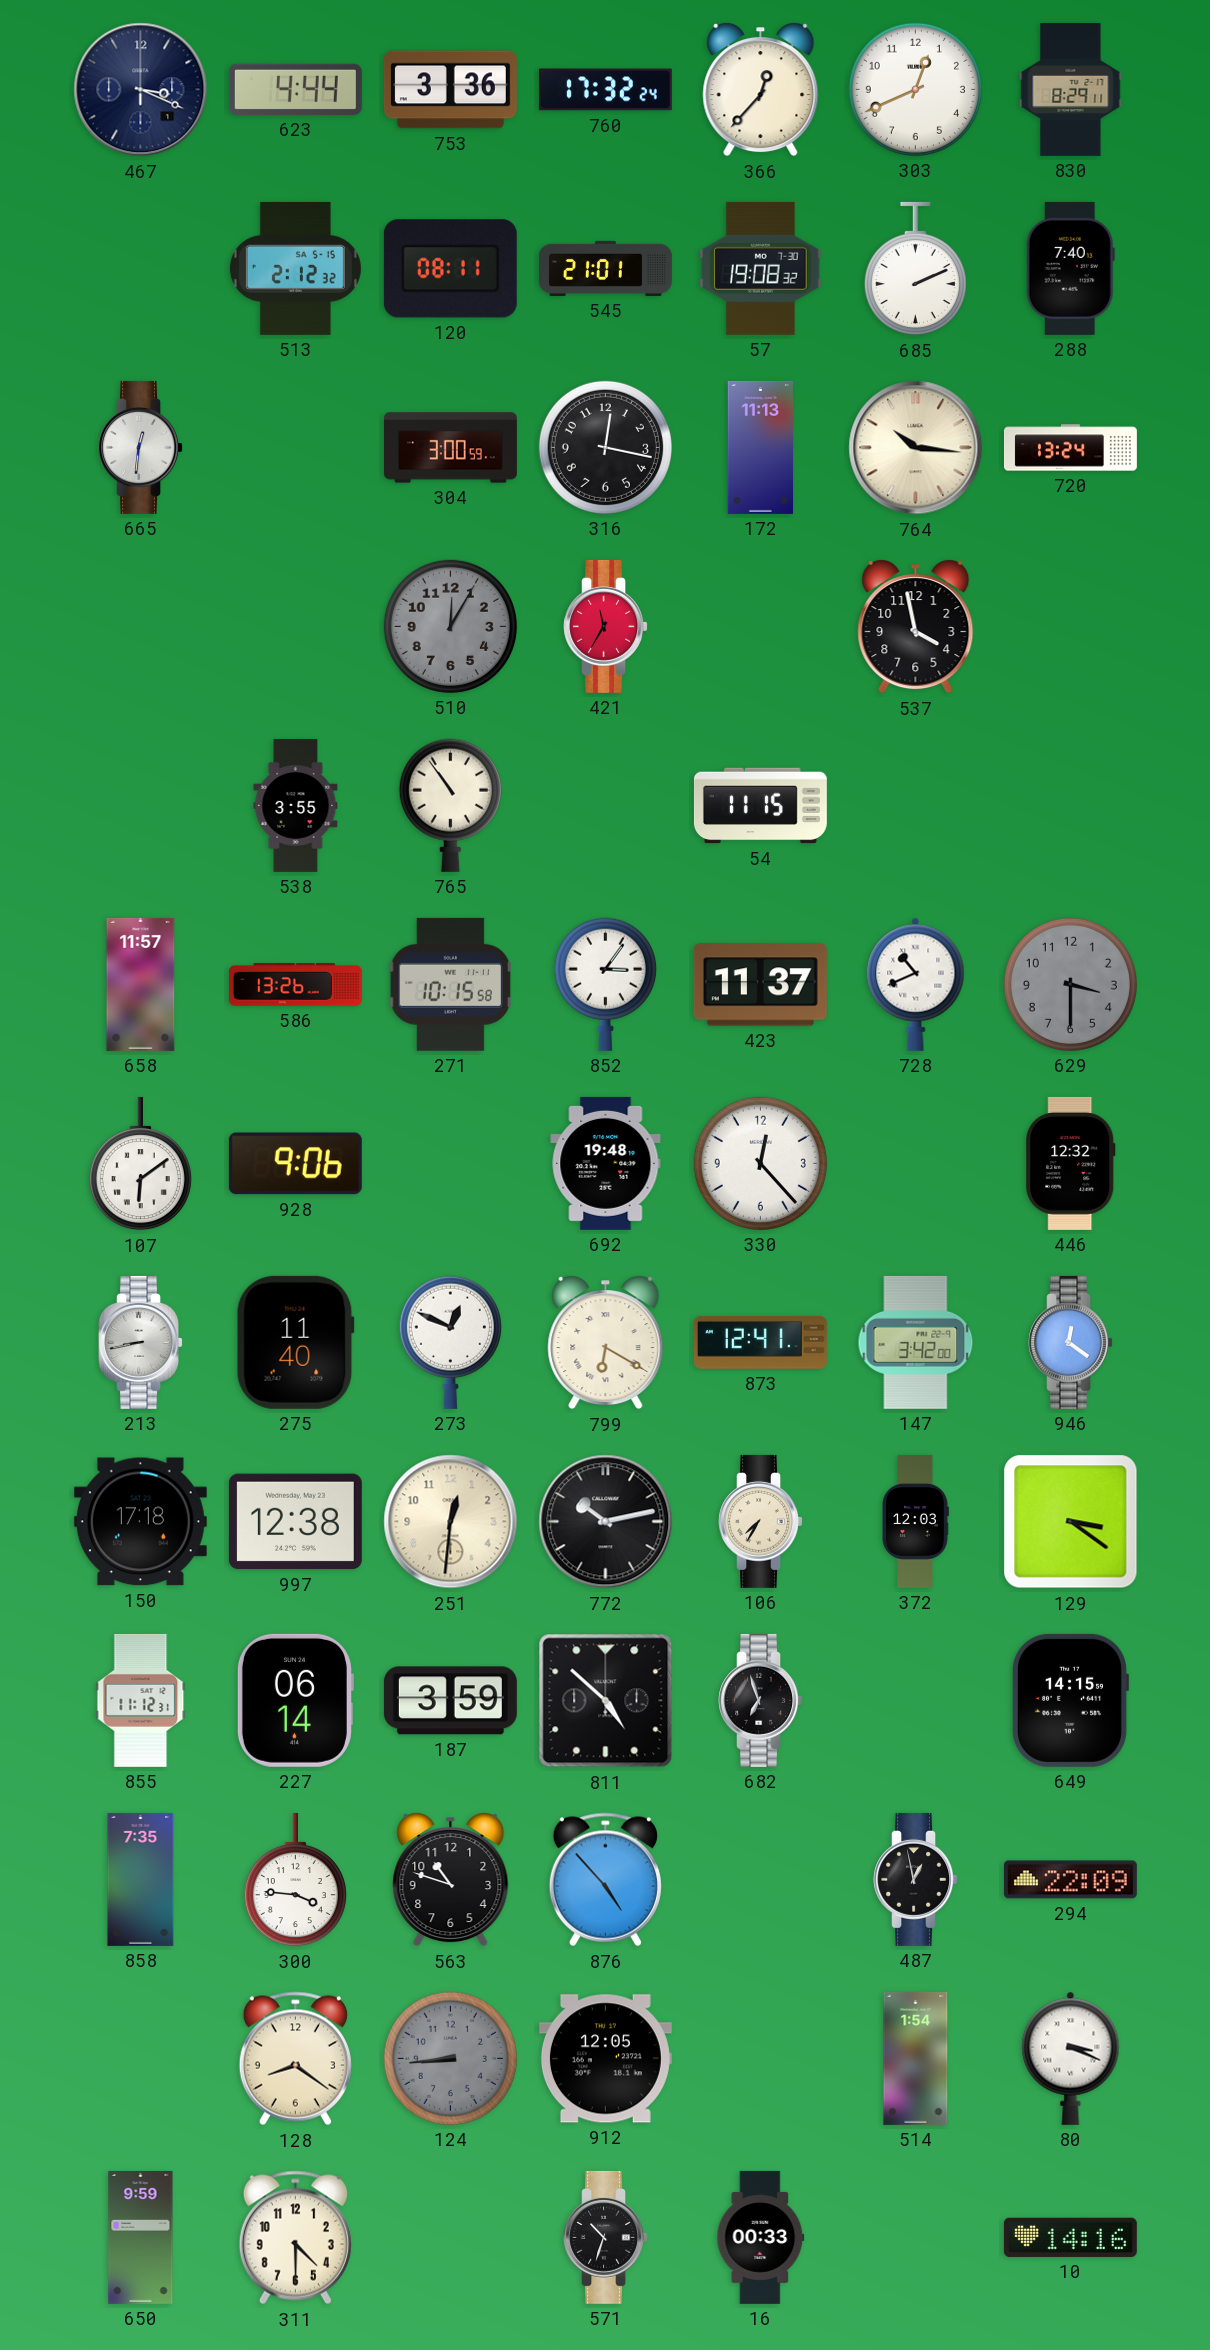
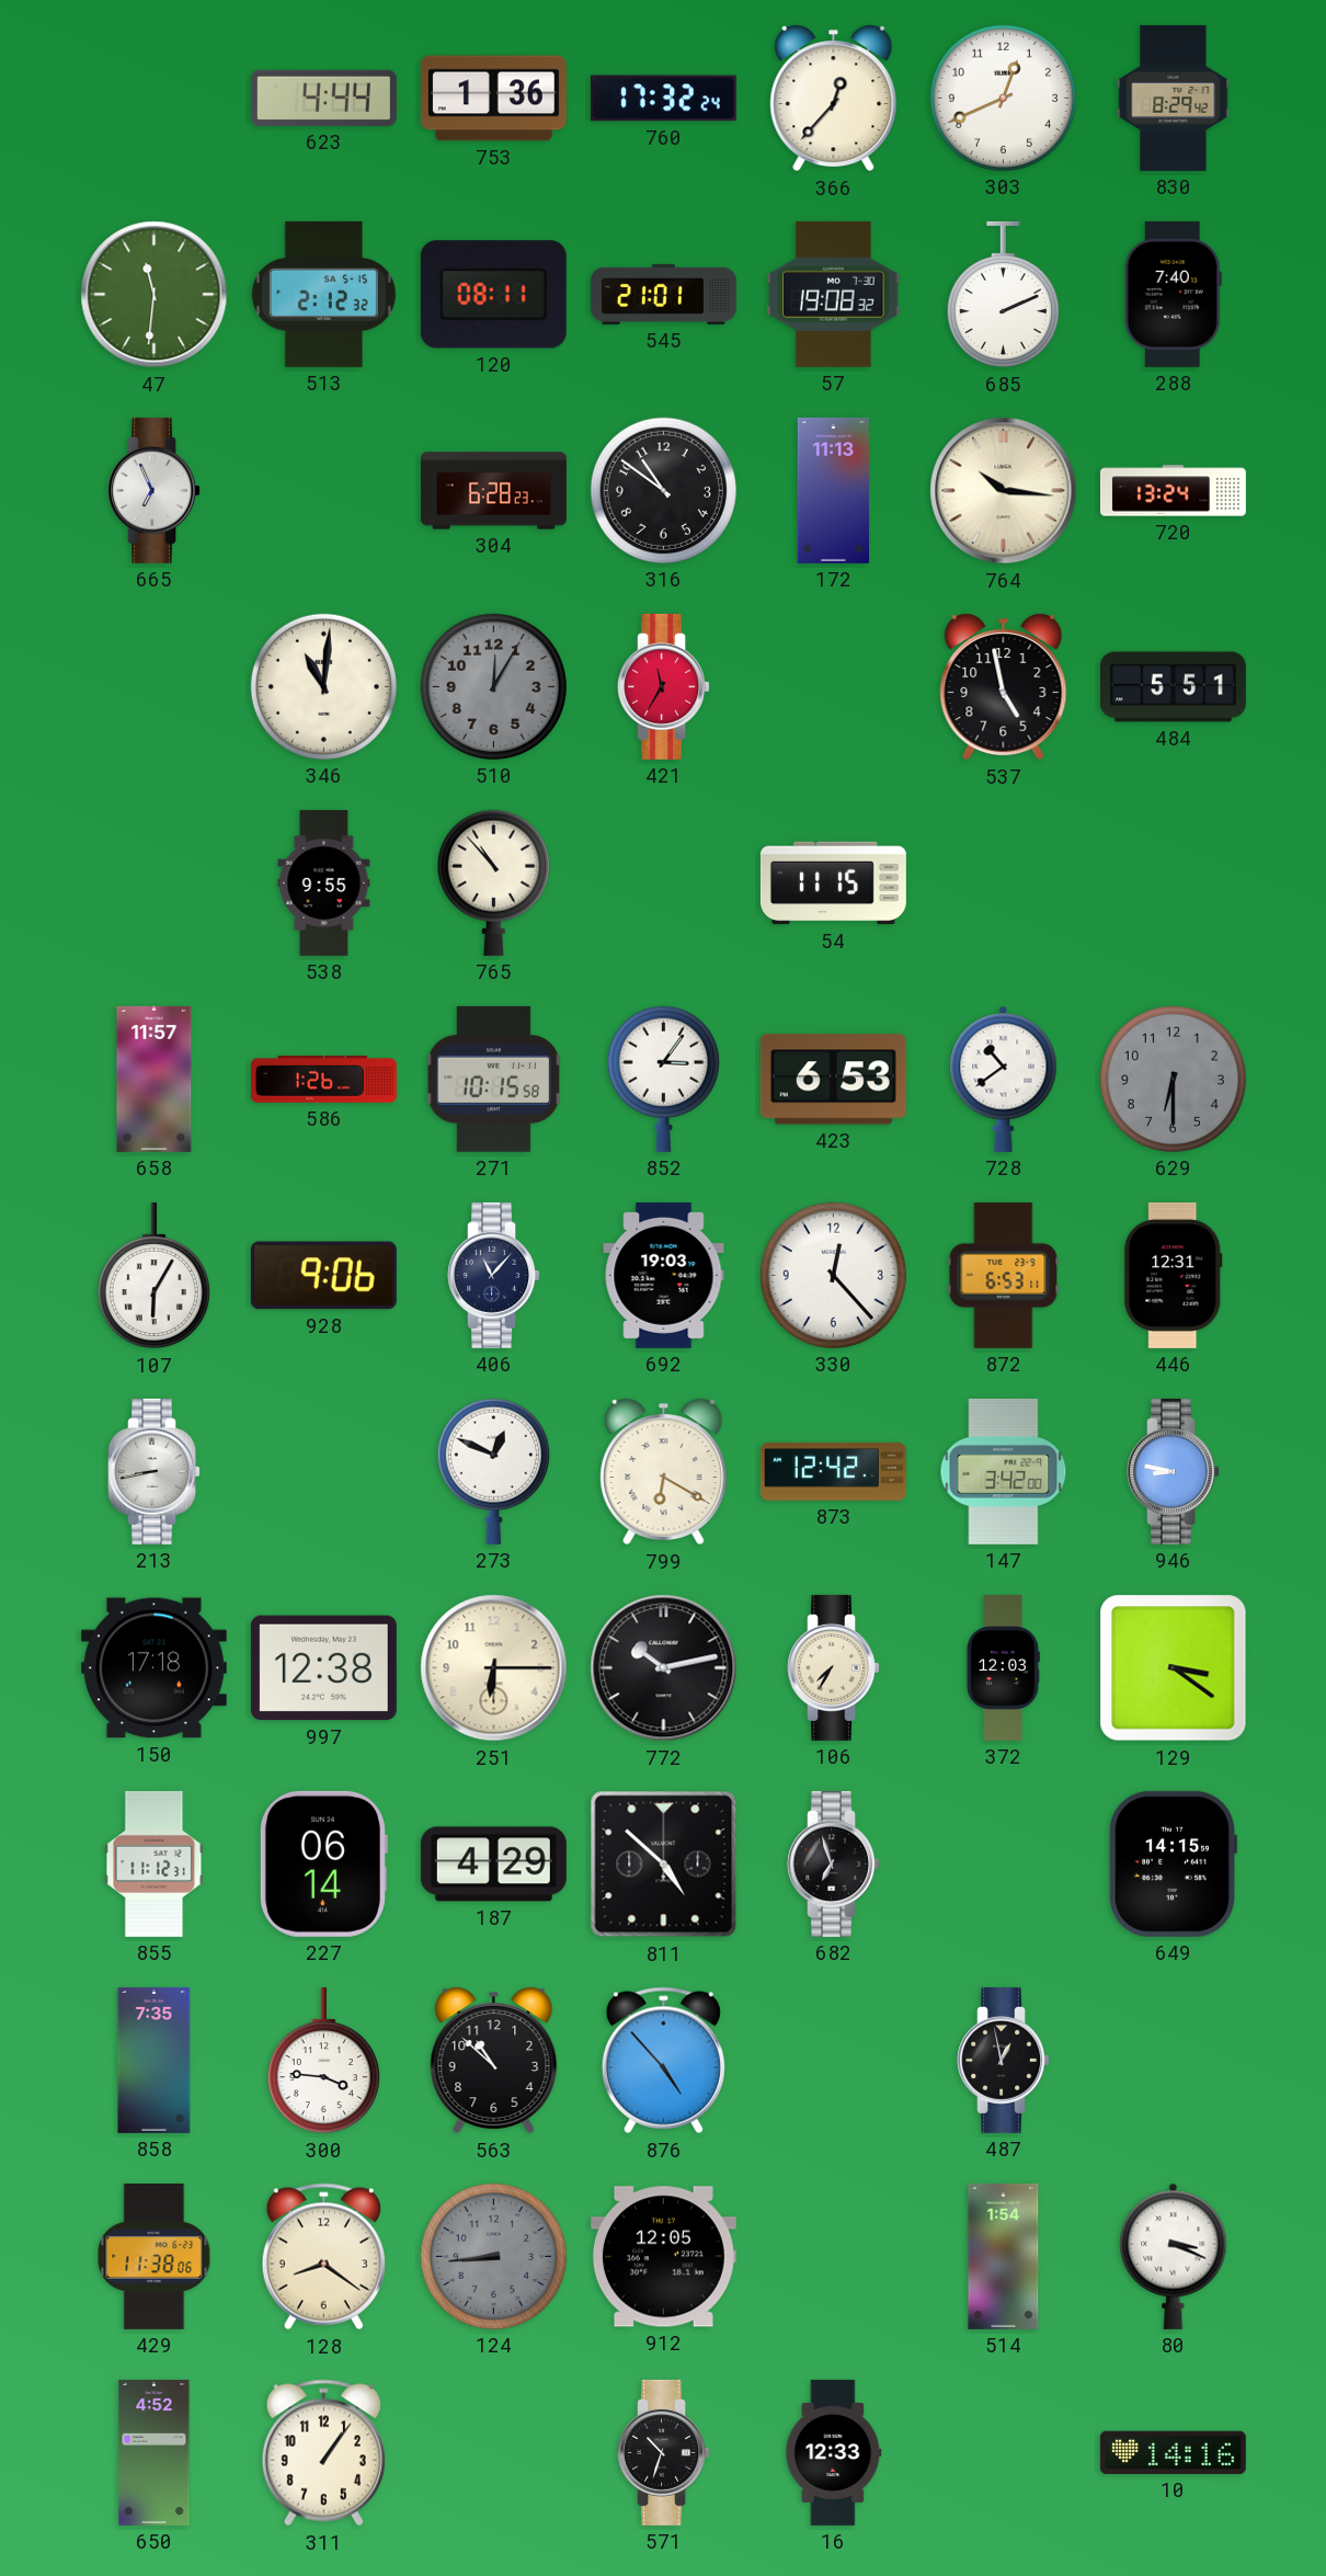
467: 3:19 -> none (141, 90)
753: 3:36 -> 1:36 (493, 99)
830: 8:29:11 -> 8:29:42 (1174, 98)
47: none -> 11:31 (155, 295)
665: 12:31 -> 6:56 (153, 490)
304: 3:00 -> 6:28 (493, 491)
316: 12:17 -> 10:51 (663, 490)
346: none -> 11:01 (323, 686)
537: 3:58 -> 4:58 (1004, 687)
484: none -> 5:51 (1173, 687)
538: 3:55 -> 9:55 (324, 882)
765: 10:54 -> 10:53 (493, 882)
586: 13:26 -> 1:26 (323, 1080)
423: 11:37 -> 6:53 (833, 1080)
728: 10:41 -> 10:39 (1004, 1079)
629: 3:30 -> 6:30 (1173, 1079)
107: 6:09 -> 6:05 (153, 1276)
406: none -> 11:07 (493, 1275)
692: 19:48 -> 19:03 (664, 1275)
872: none -> 6:53 (1004, 1275)
446: 12:32 -> 12:31 (1174, 1275)
275: 11:40 -> none (295, 1342)
873: 12:41 -> 12:42 (833, 1471)
946: 12:21 -> 8:47 (1173, 1471)
251: 12:31 -> 6:15 (494, 1668)
187: 3:59 -> 4:29 (493, 1865)
563: 10:48 -> 10:52 (494, 2061)
294: 22:09 -> none (1070, 1880)
429: none -> 11:38 (155, 2256)
650: 9:59 -> 4:52 (155, 2452)
311: 4:30 -> 1:06 (323, 2453)
16: 00:33 -> 12:33 (834, 2452)
